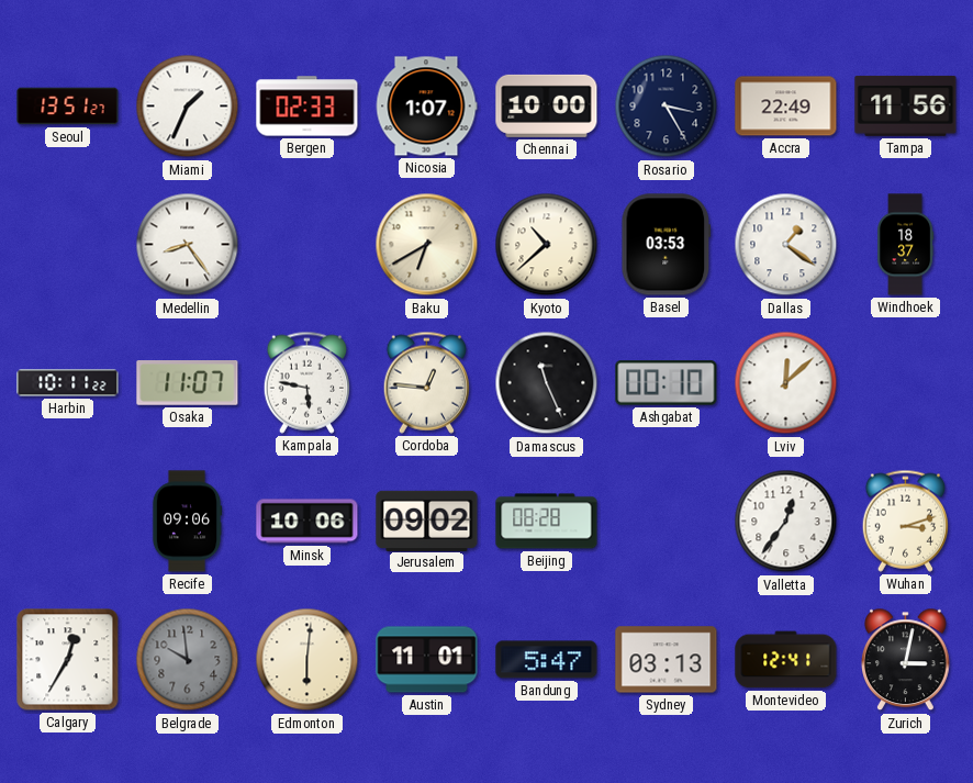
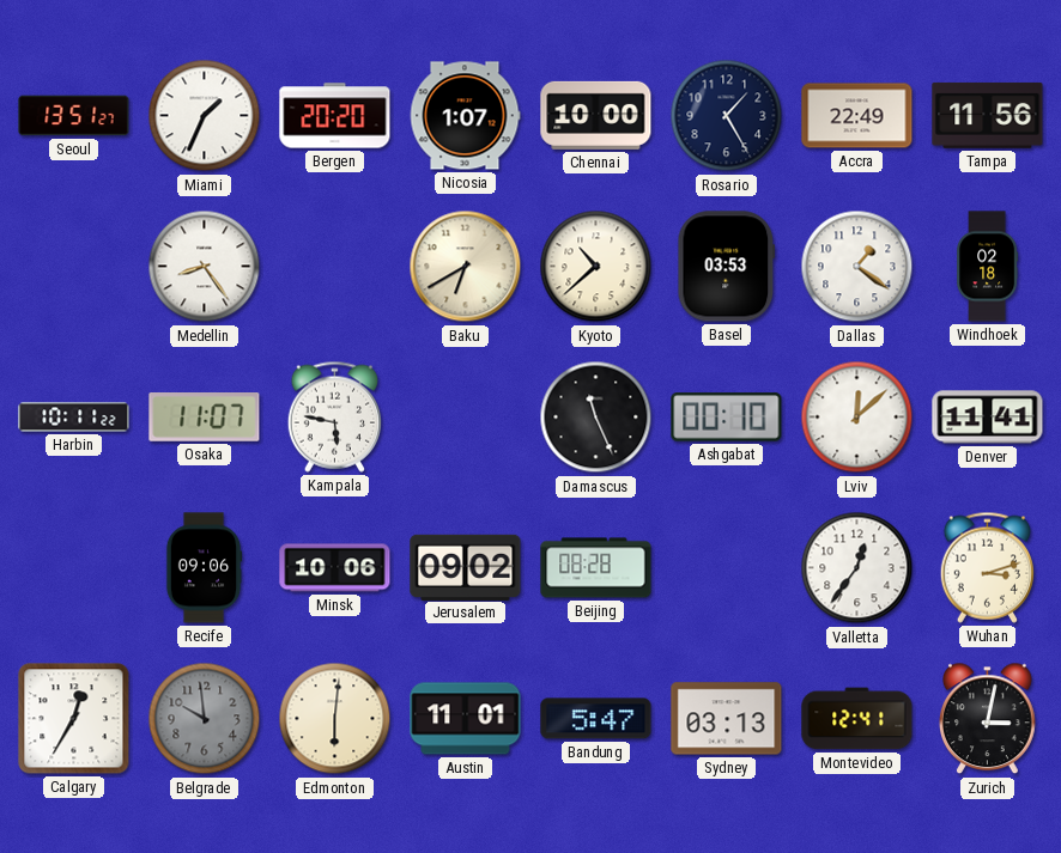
Bergen: 02:33 -> 20:20 (335, 116)
Rosario: 3:25 -> 1:25 (727, 116)
Windhoek: 18:37 -> 02:18 (988, 267)
Cordoba: 12:46 -> none (426, 382)
Denver: none -> 11:41 (988, 418)
